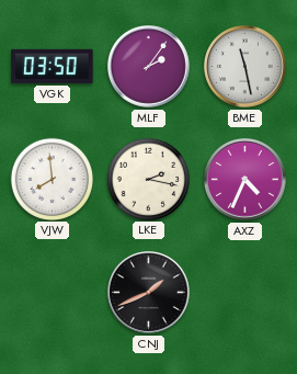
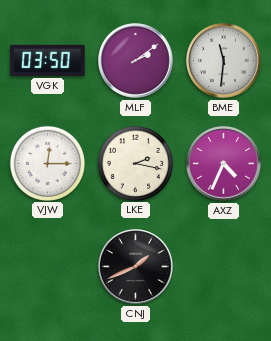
MLF: 2:06 -> 2:09 (136, 61)
BME: 11:28 -> 11:31 (224, 61)
VJW: 7:59 -> 12:15 (47, 163)
